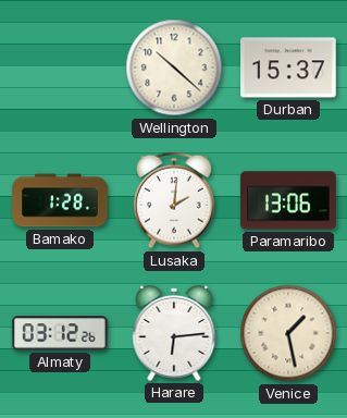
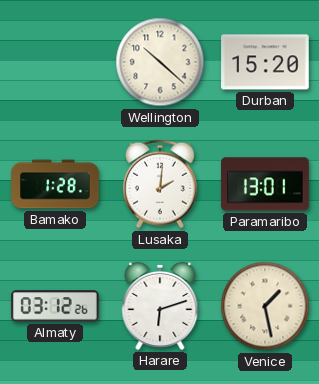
Durban: 15:37 -> 15:20 (265, 62)
Paramaribo: 13:06 -> 13:01 (265, 184)
Harare: 6:14 -> 6:12 (160, 306)
